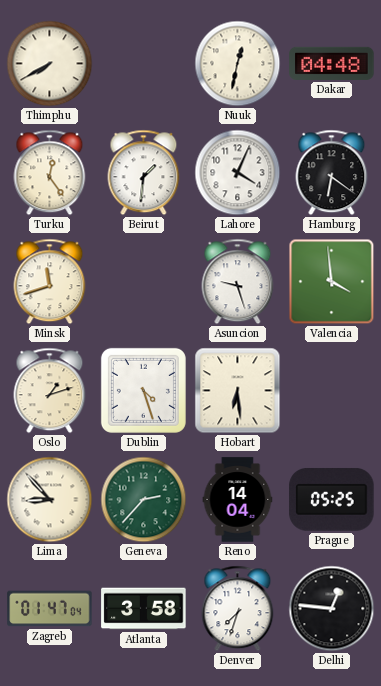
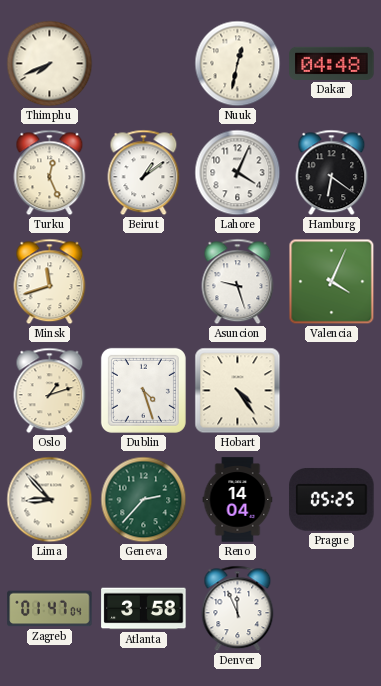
Thimphu: 7:40 -> 7:41 (50, 64)
Turku: 12:24 -> 12:26 (50, 173)
Beirut: 1:31 -> 1:09 (144, 173)
Valencia: 3:59 -> 4:04 (332, 282)
Hobart: 6:29 -> 4:24 (238, 391)
Denver: 7:33 -> 11:56 (238, 609)
Delhi: 12:46 -> none (332, 609)
